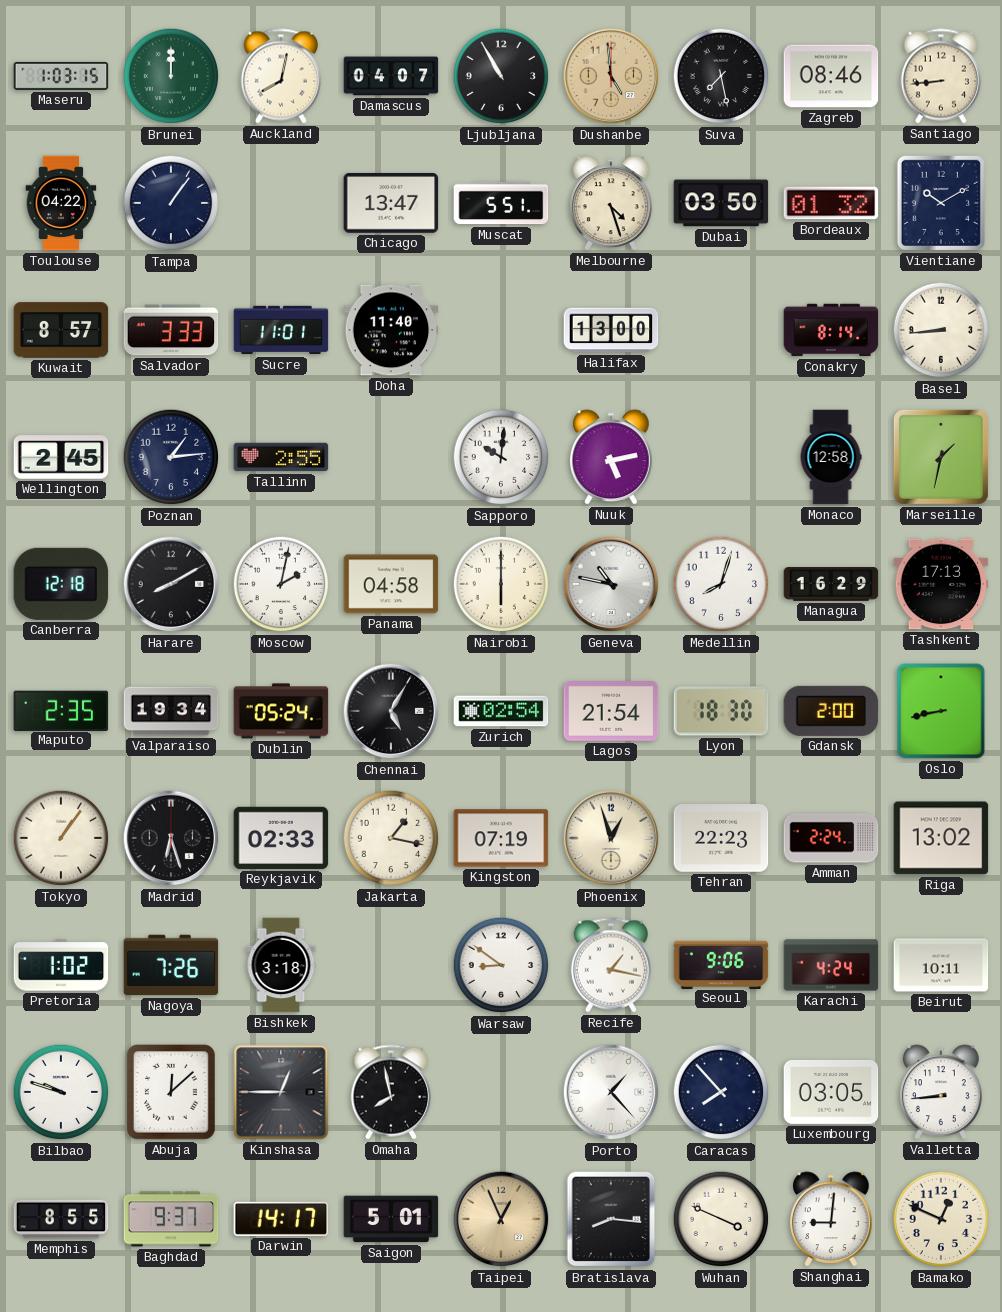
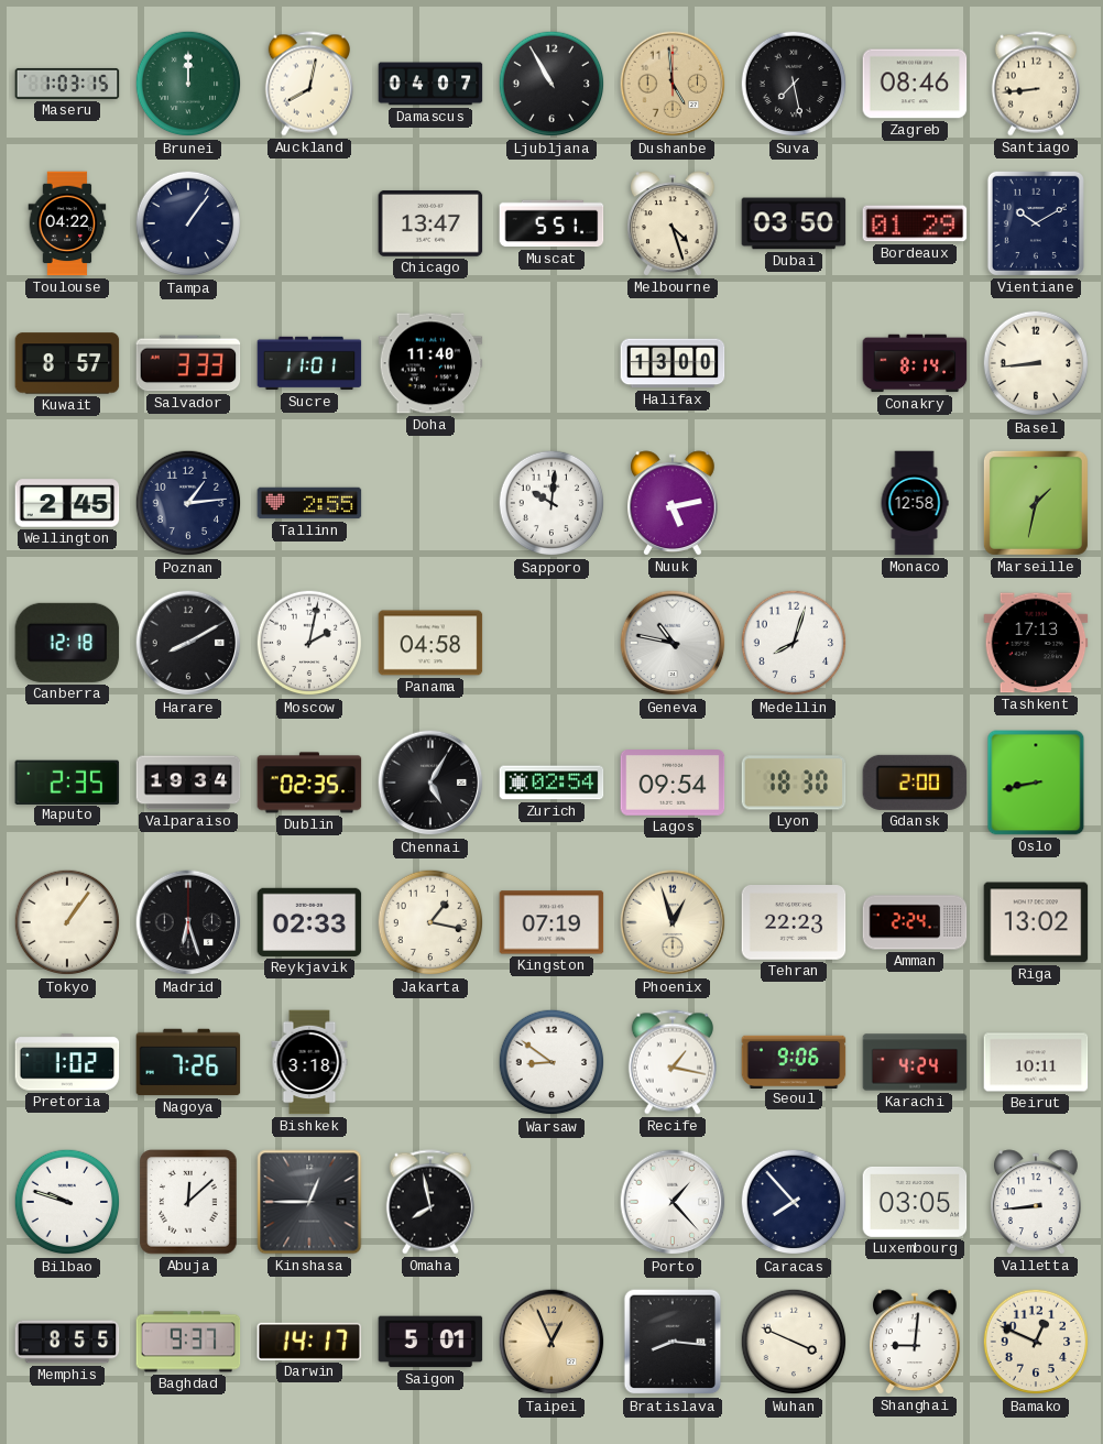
Bordeaux: 01:32 -> 01:29 (915, 223)
Nairobi: 6:00 -> none (501, 584)
Managua: 16:29 -> none (831, 584)
Dublin: 05:24 -> 02:35 (309, 783)
Lagos: 21:54 -> 09:54 (673, 783)
